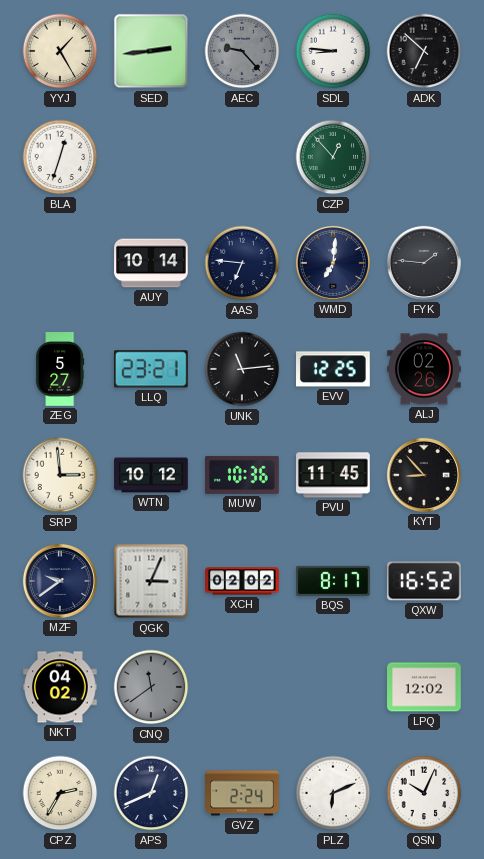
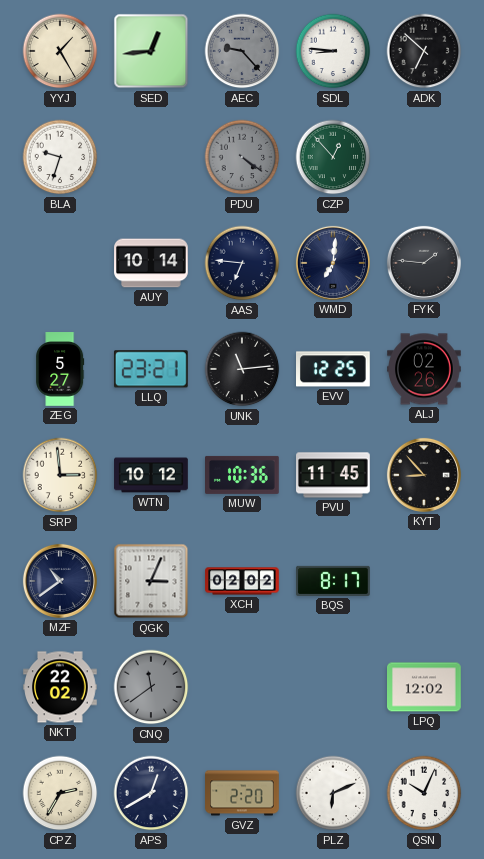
SED: 2:44 -> 12:44 (151, 51)
BLA: 12:33 -> 9:33 (60, 157)
PDU: none -> 4:21 (242, 157)
MZF: 9:39 -> 10:39 (60, 581)
QXW: 16:52 -> none (424, 581)
NKT: 04:02 -> 22:02 (60, 687)
APS: 12:41 -> 12:40 (151, 793)
GVZ: 2:24 -> 2:20 (242, 793)
